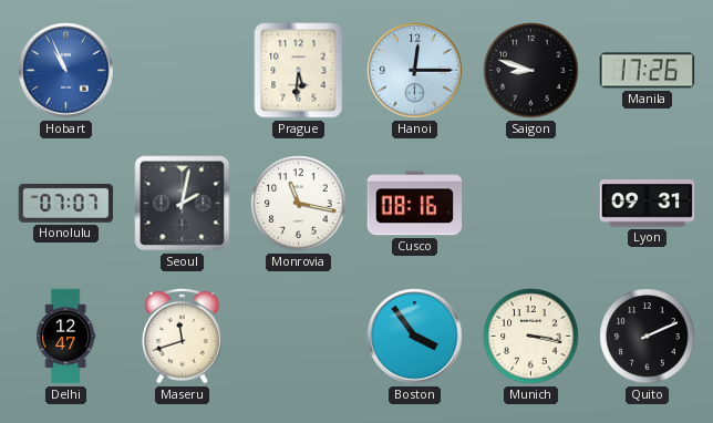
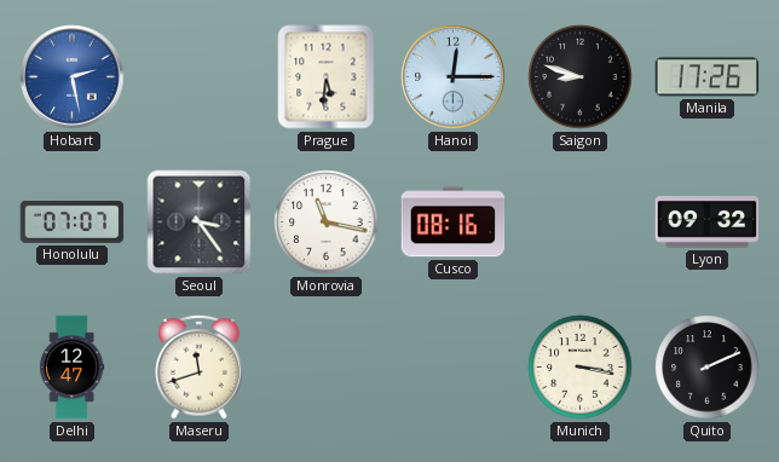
Hobart: 10:56 -> 2:28 (73, 77)
Seoul: 2:02 -> 3:24 (200, 223)
Lyon: 09:31 -> 09:32 (708, 223)
Boston: 3:54 -> none (415, 337)
